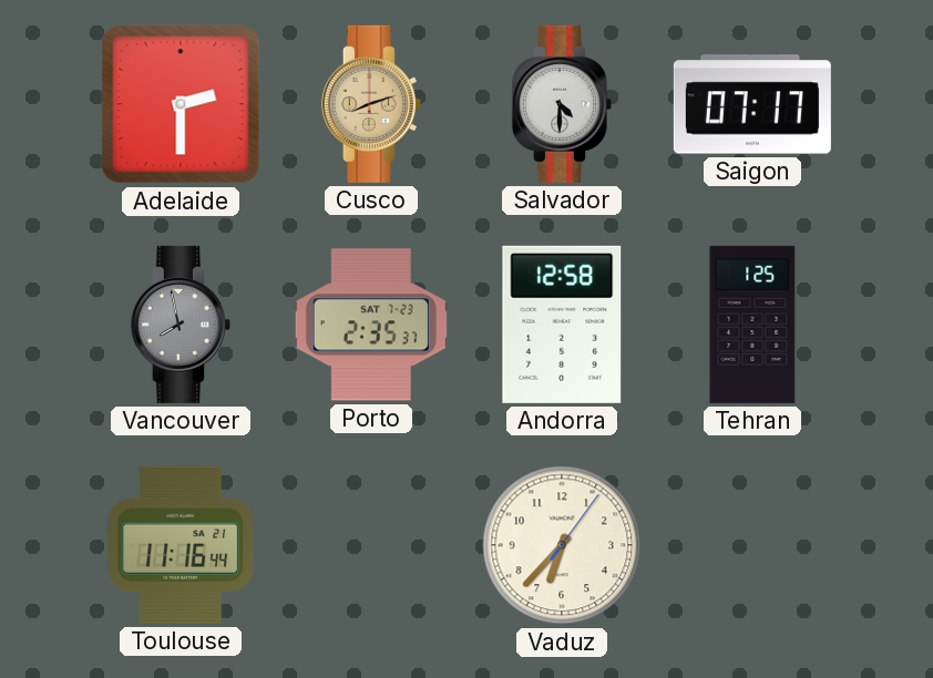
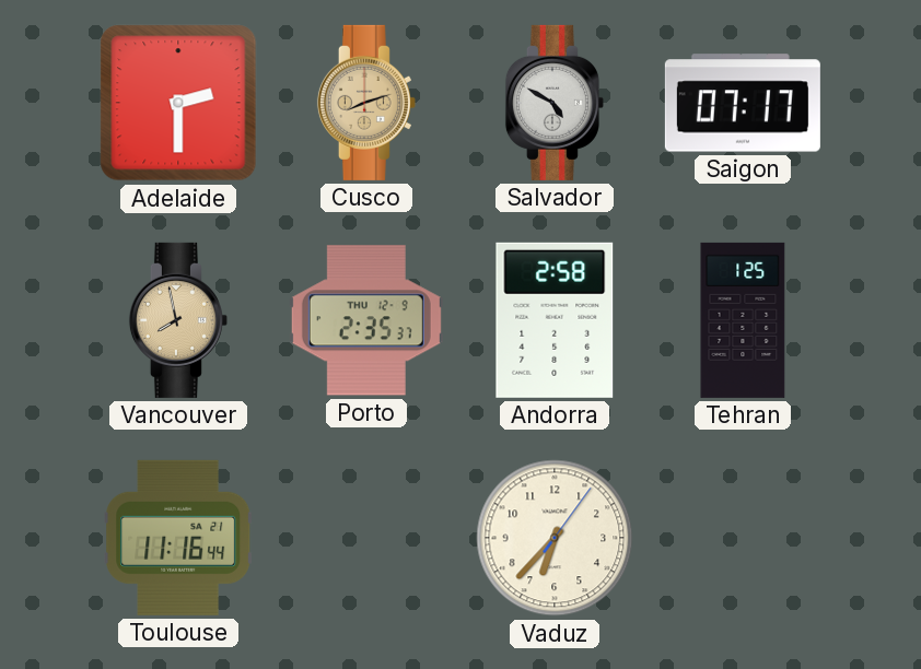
Salvador: 4:30 -> 4:50 (555, 103)
Vancouver dial: grey -> champagne (178, 320)
Porto date: SAT 7-23 -> THU 12-9 (366, 320)
Andorra: 12:58 -> 2:58 (555, 320)
